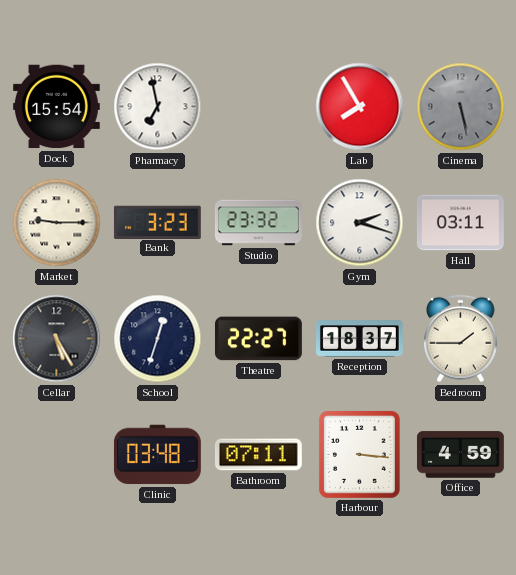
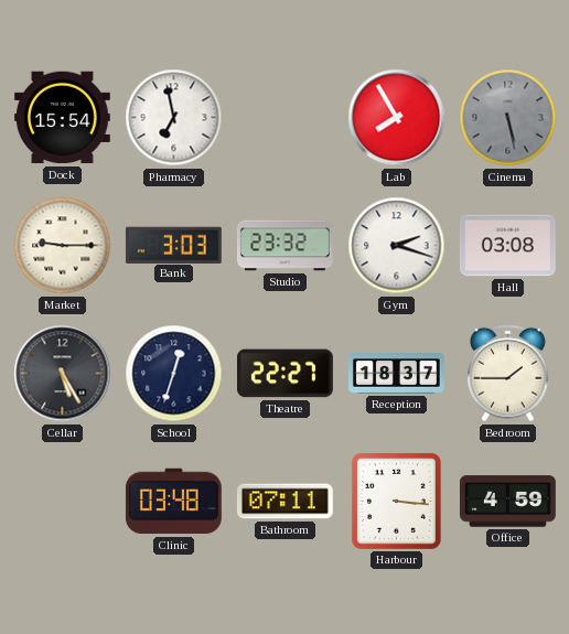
Bank: 3:23 -> 3:03 (173, 245)
Hall: 03:11 -> 03:08 (507, 246)
